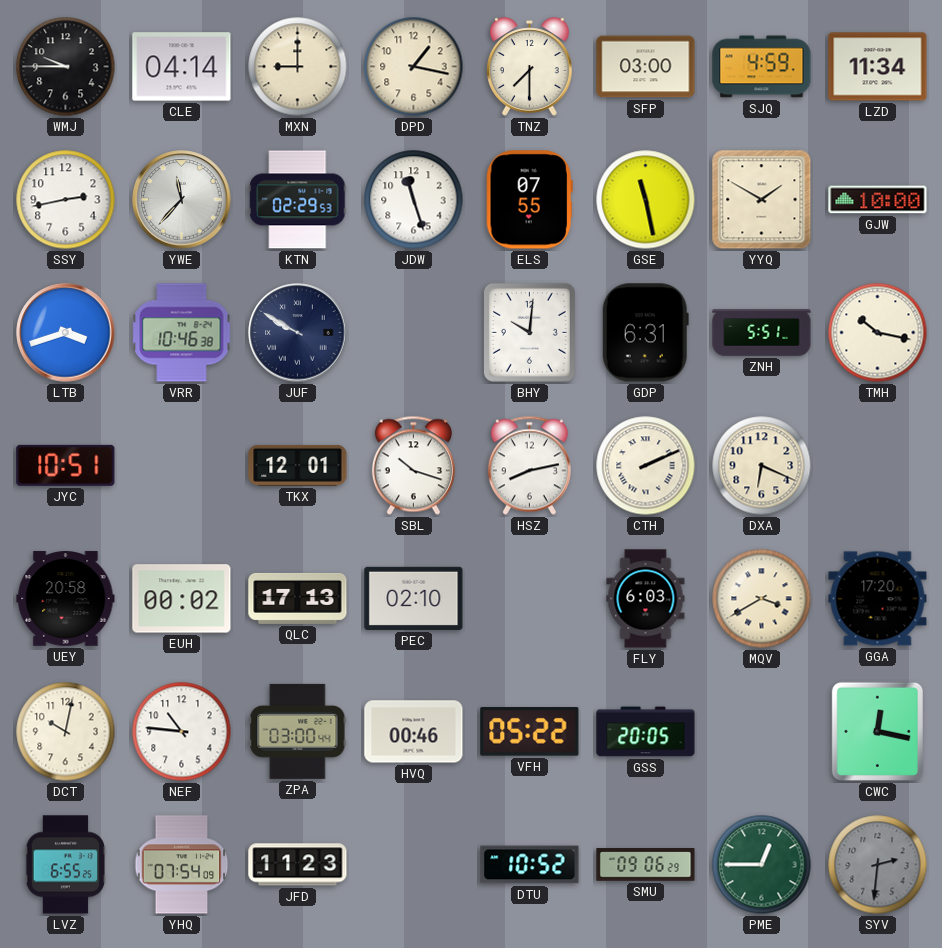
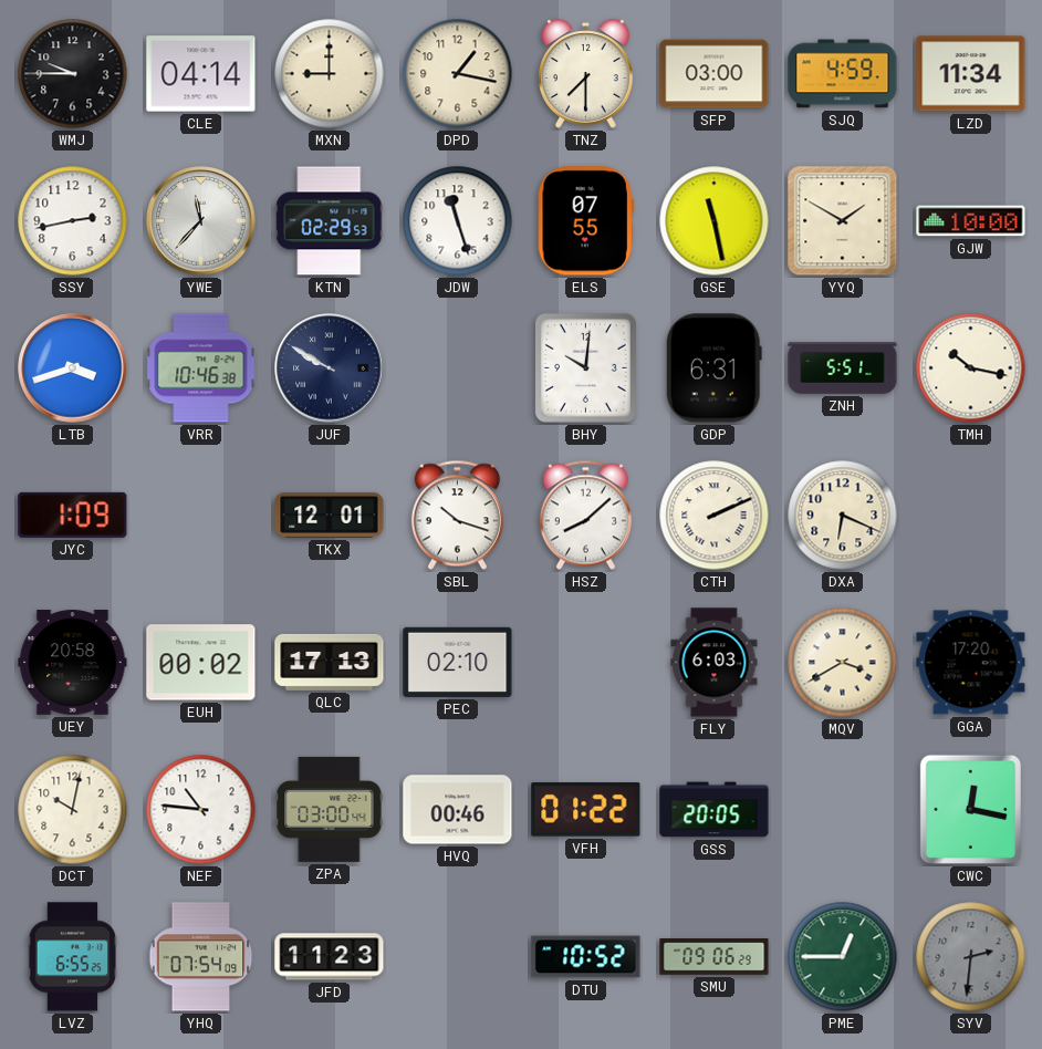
JYC: 10:51 -> 1:09 (73, 515)
HSZ: 8:13 -> 8:08 (585, 516)
VFH: 05:22 -> 01:22 (586, 810)
